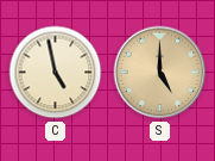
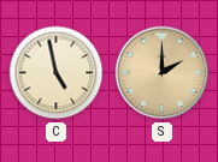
S: 5:00 -> 2:00 (163, 73)
